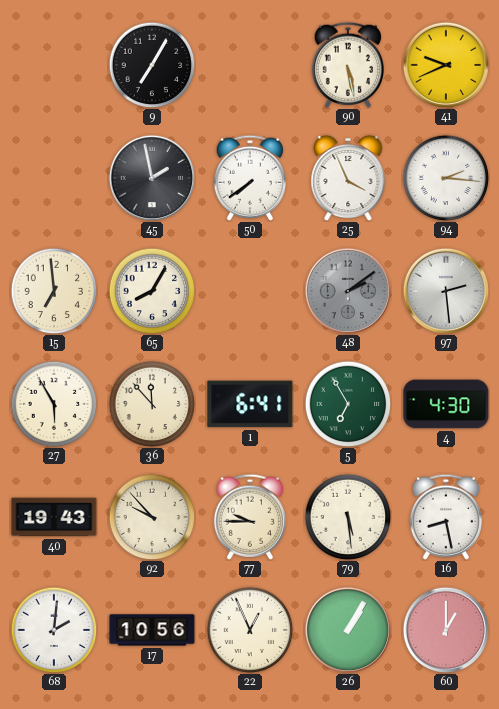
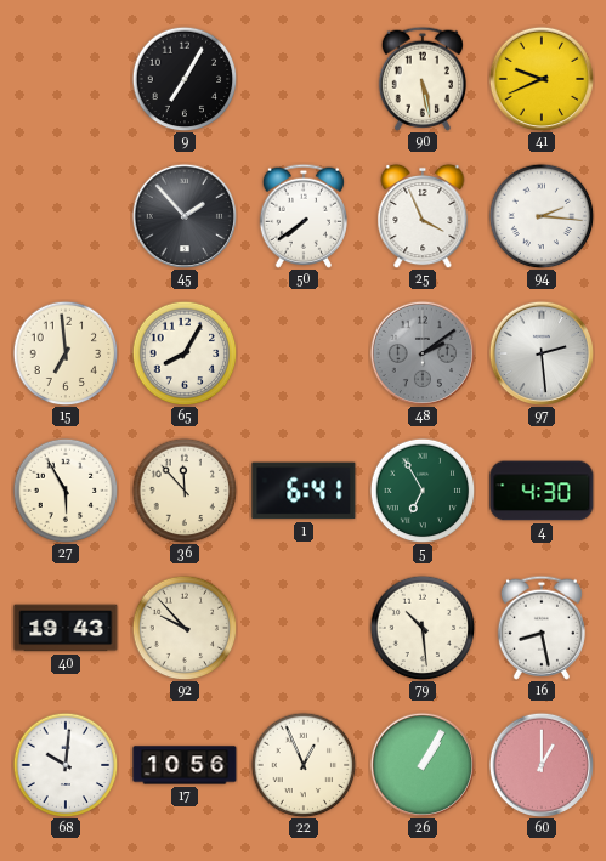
45: 1:58 -> 1:53 (183, 215)
77: 9:45 -> none (249, 517)
79: 5:29 -> 10:29 (423, 628)
68: 2:01 -> 10:01 (66, 765)
